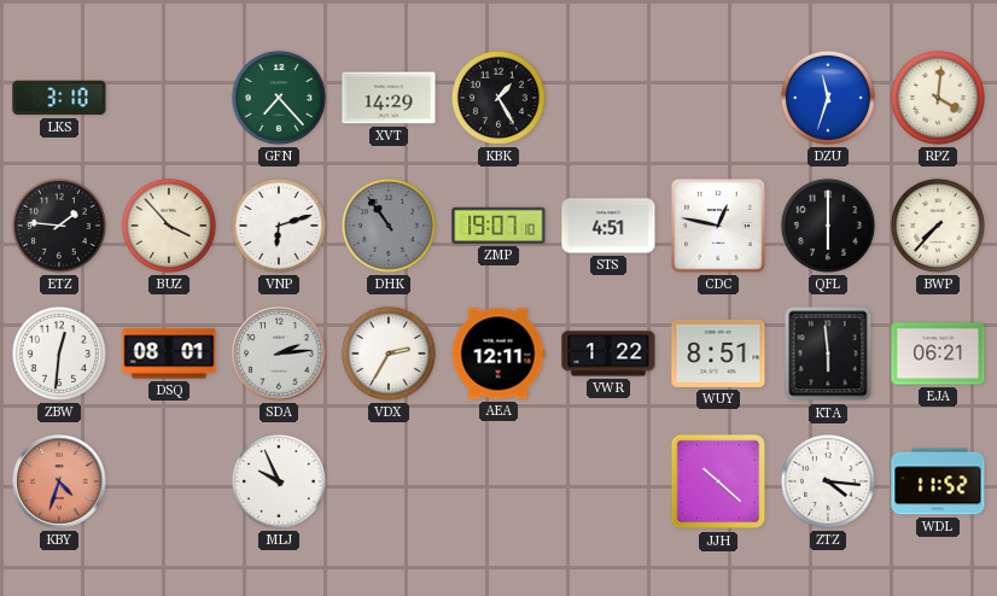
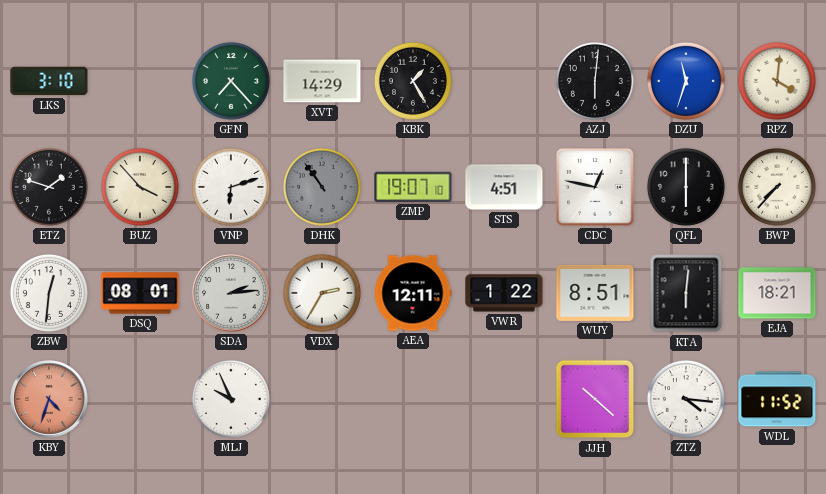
AZJ: none -> 6:01 (595, 81)
ETZ: 1:46 -> 1:48 (49, 187)
KTA: 5:59 -> 6:01 (686, 293)
EJA: 06:21 -> 18:21 (777, 293)
